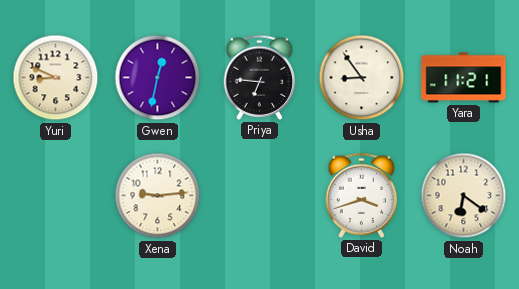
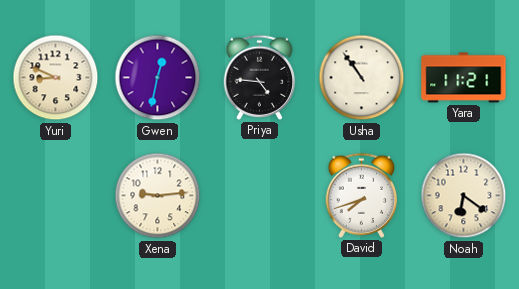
Priya: 6:46 -> 4:46 (260, 77)
Usha: 8:54 -> 10:54 (362, 78)
David: 3:42 -> 7:42 (362, 195)
